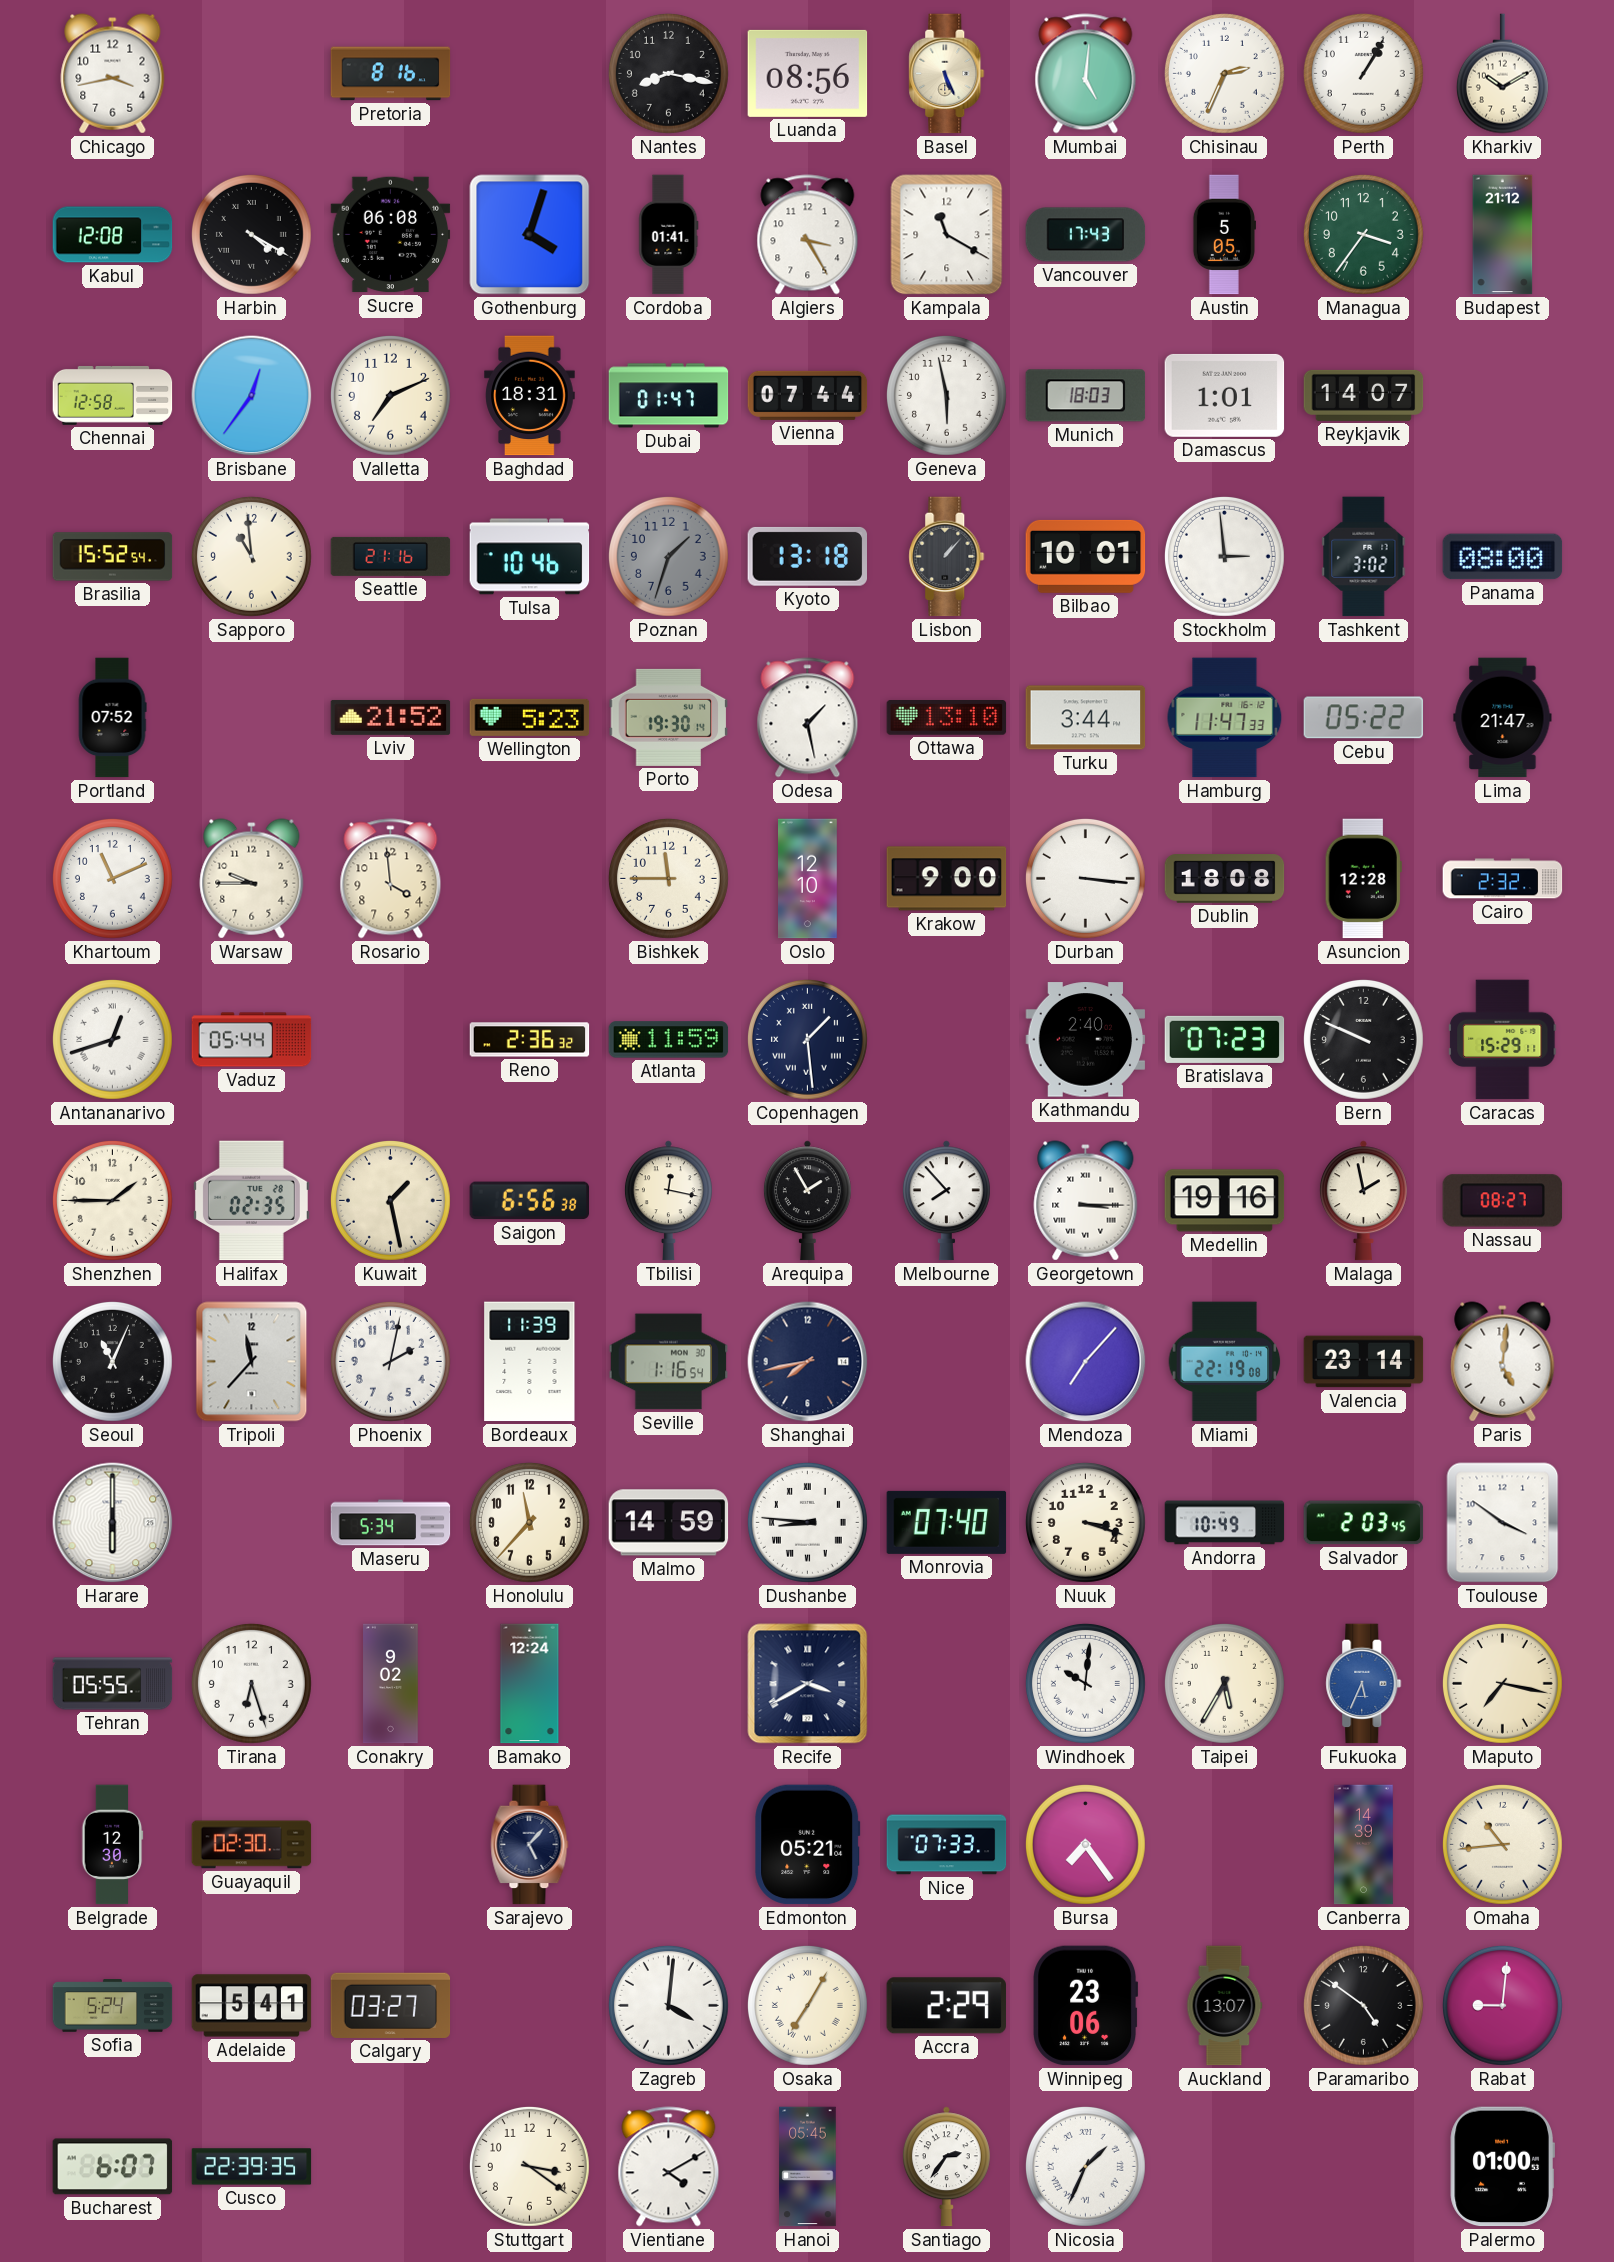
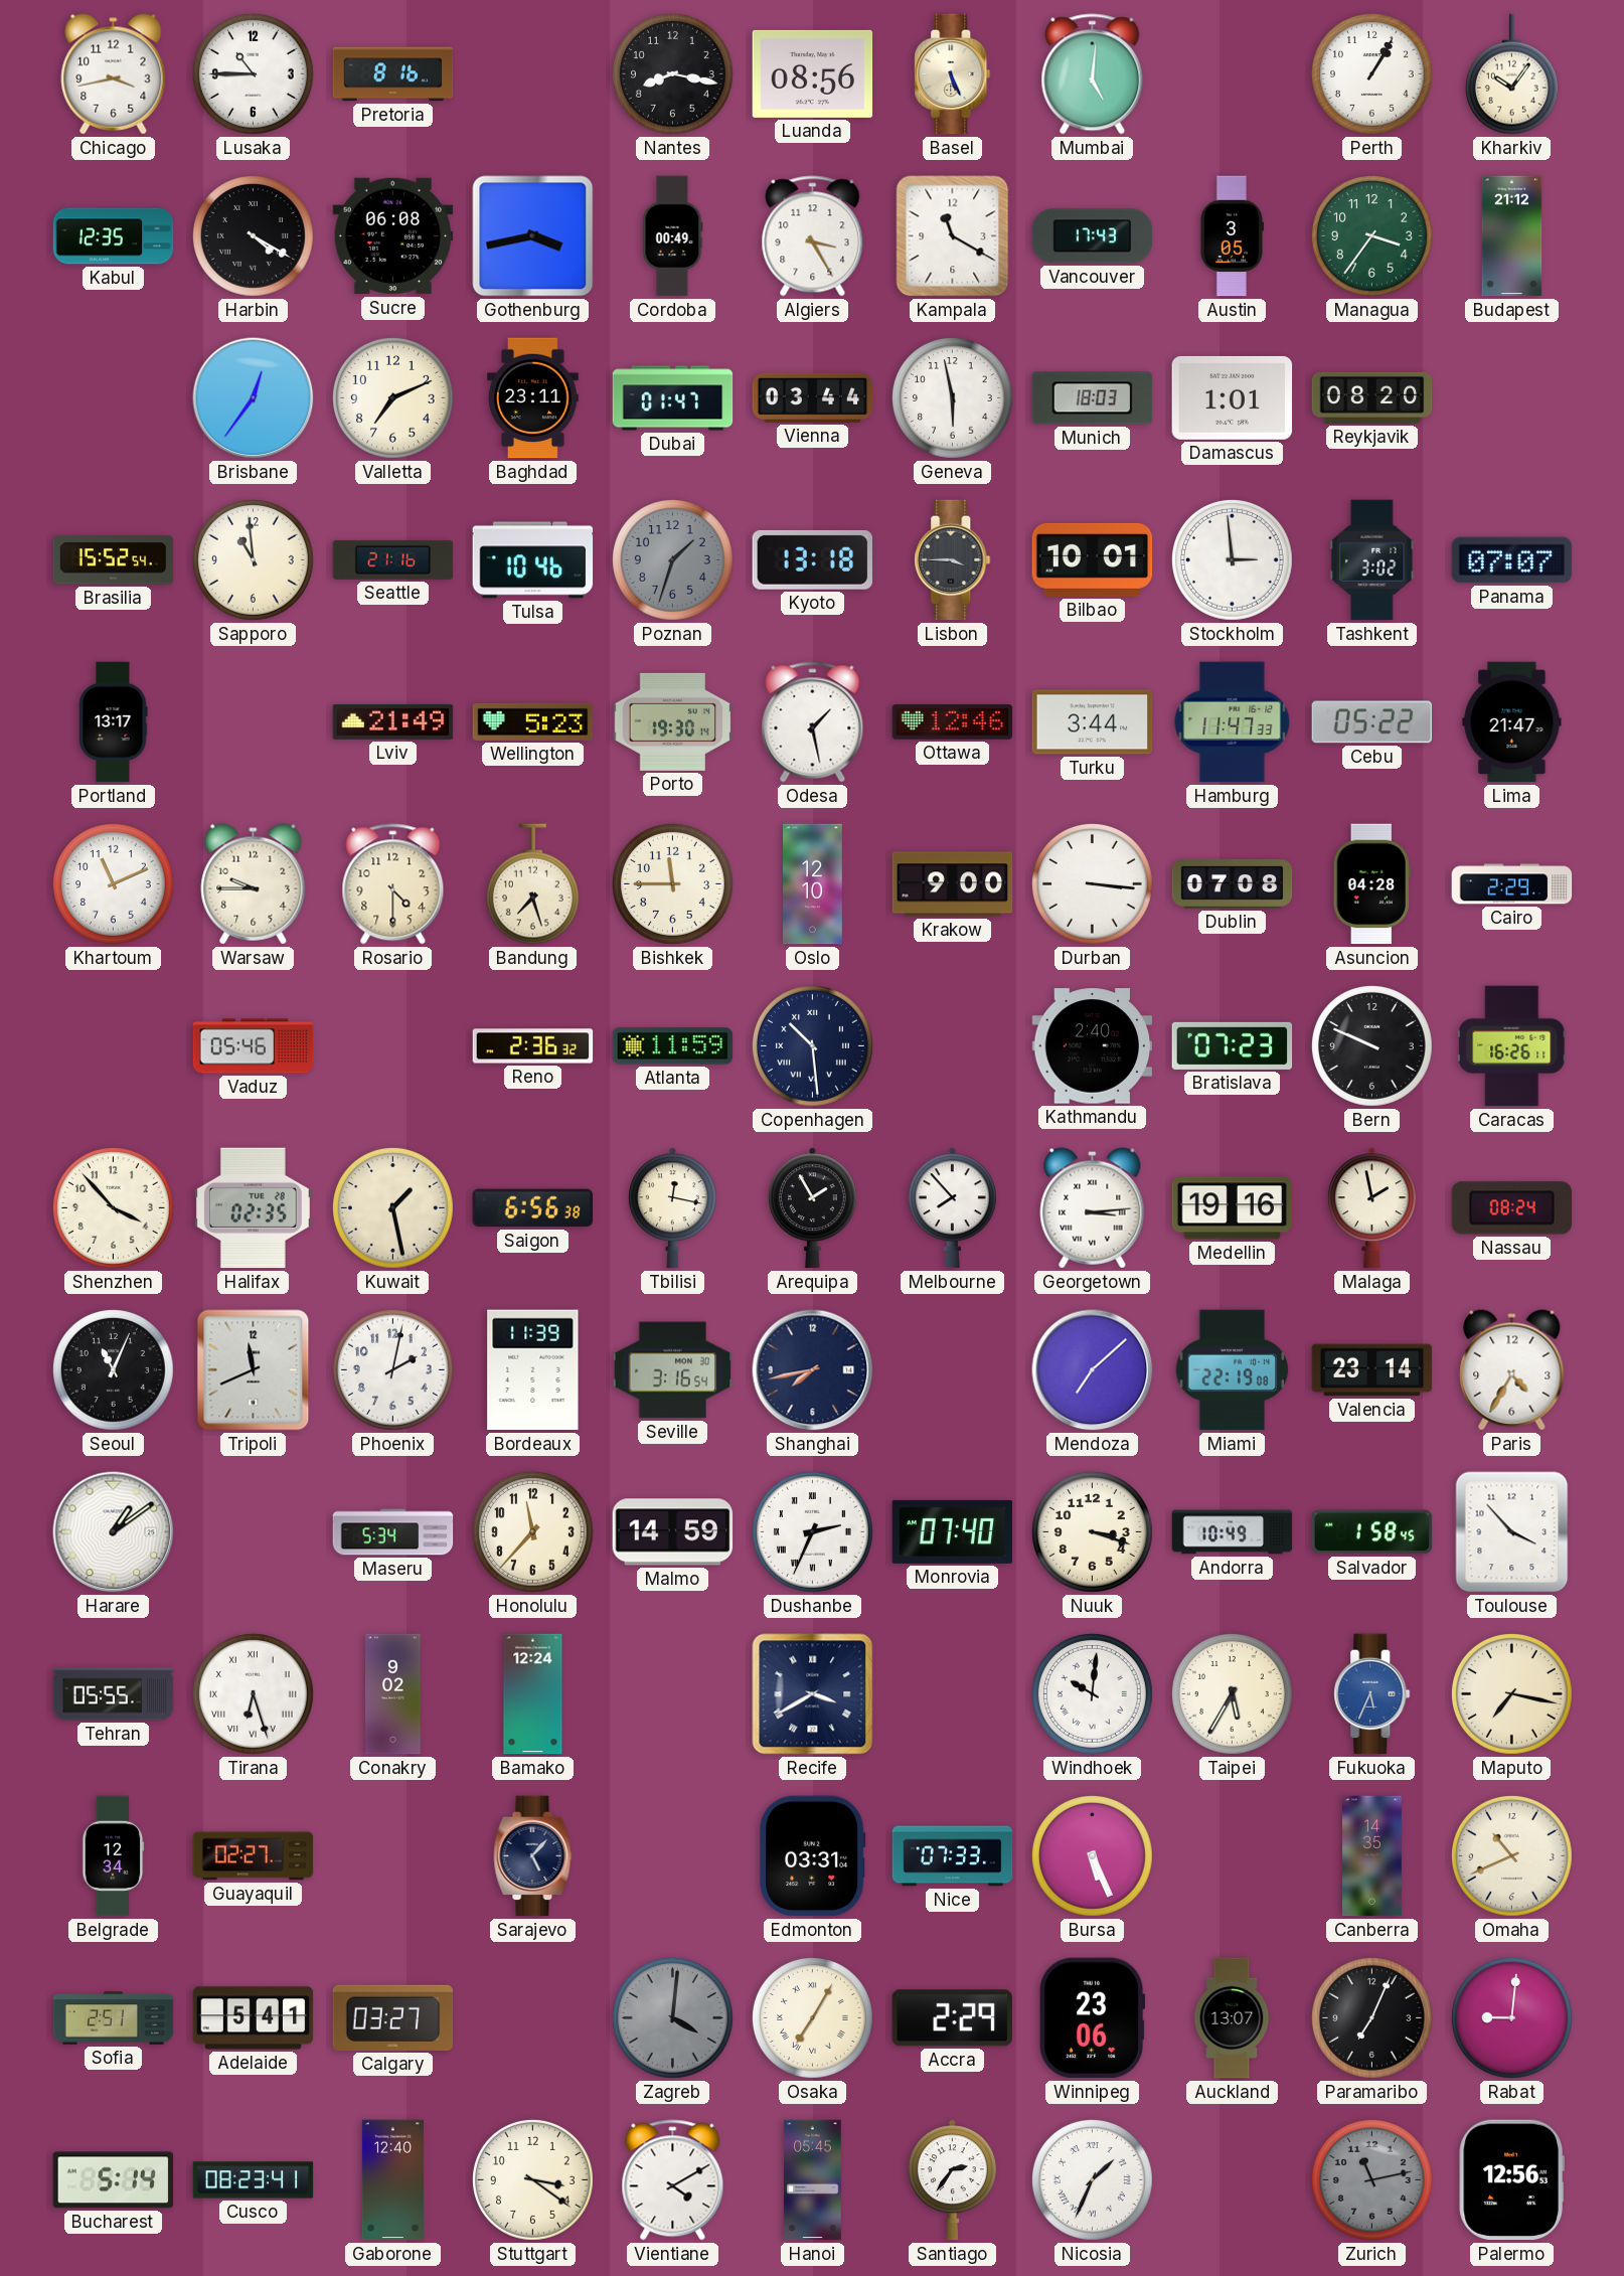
Lusaka: none -> 10:45 (253, 73)
Chisinau: 2:34 -> none (1224, 73)
Kharkiv: 10:10 -> 10:06 (1511, 74)
Kabul: 12:08 -> 12:35 (114, 236)
Gothenburg: 4:03 -> 3:43 (533, 236)
Cordoba: 01:41 -> 00:49 (673, 236)
Austin: 5:05 -> 3:05 (1231, 236)
Chennai: 12:58 -> none (113, 395)
Baghdad: 18:31 -> 23:11 (533, 398)
Vienna: 07:44 -> 03:44 (813, 397)
Reykjavik: 14:07 -> 08:20 (1372, 397)
Lisbon: 1:07 -> 3:45 (953, 560)
Panama: 08:00 -> 07:07 (1512, 560)
Portland: 07:52 -> 13:17 (113, 722)
Lviv: 21:52 -> 21:49 (393, 721)
Ottawa: 13:10 -> 12:46 (953, 722)
Rosario: 3:59 -> 4:30 (393, 884)
Bandung: none -> 7:27 (532, 884)
Dublin: 18:08 -> 07:08 (1233, 884)
Asuncion: 12:28 -> 04:28 (1371, 884)
Cairo: 2:32 -> 2:29 (1512, 884)
Antananarivo: 12:42 -> none (112, 1039)
Vaduz: 05:44 -> 05:46 (254, 1046)
Copenhagen: 1:29 -> 10:29 (812, 1045)
Caracas: 15:29 -> 16:26 (1512, 1046)
Shenzhen: 1:45 -> 3:53 (113, 1207)
Georgetown: 3:15 -> 3:14 (1093, 1208)
Nassau: 08:27 -> 08:24 (1512, 1208)
Tripoli: 11:37 -> 11:41 (254, 1370)
Seville: 1:16 -> 3:16 (673, 1370)
Mendoza: 7:07 -> 7:08 (1093, 1370)
Paris: 5:01 -> 4:35 (1512, 1370)
Harare: 6:00 -> 1:09 (114, 1532)
Dushanbe: 8:46 -> 2:34 (812, 1531)
Salvador: 2:03 -> 1:58 (1372, 1532)
Toulouse: 3:51 -> 3:53 (1512, 1532)
Tirana numerals: Arabic -> Roman (253, 1693)
Belgrade: 12:30 -> 12:34 (114, 1856)
Guayaquil: 02:30 -> 02:27 (254, 1856)
Edmonton: 05:21 -> 03:31 (813, 1856)
Bursa: 7:24 -> 5:26 (1092, 1855)
Canberra: 14:39 -> 14:35 (1372, 1856)
Omaha: 10:44 -> 10:41 (1511, 1855)
Sofia: 5:24 -> 2:51 (114, 2018)
Zagreb dial: white -> grey (672, 2017)
Paramaribo: 4:51 -> 7:04 (1371, 2017)
Bucharest: 6:07 -> 5:14 (114, 2180)
Cusco: 22:39 -> 08:23 (254, 2180)
Gaborone: none -> 12:40 (392, 2180)
Zurich: none -> 11:13 (1371, 2179)
Palermo: 01:00 -> 12:56 (1511, 2180)
